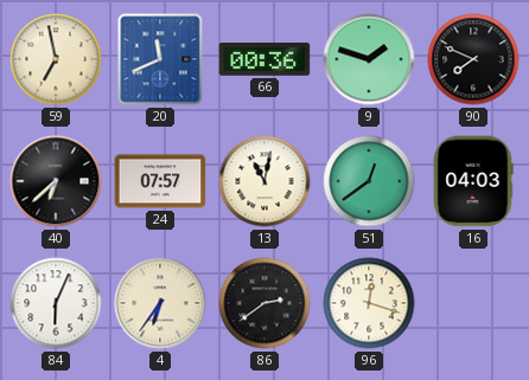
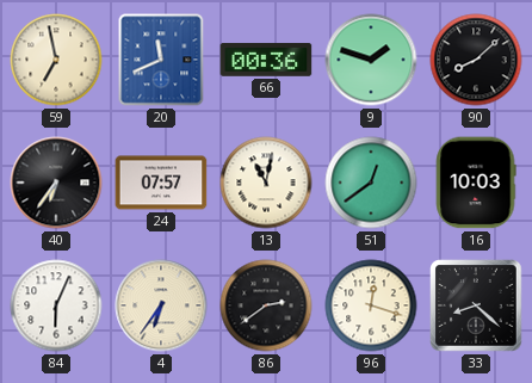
90: 7:49 -> 8:08 (476, 60)
40: 6:38 -> 6:36 (56, 183)
16: 04:03 -> 10:03 (476, 183)
33: none -> 8:22 (476, 305)
